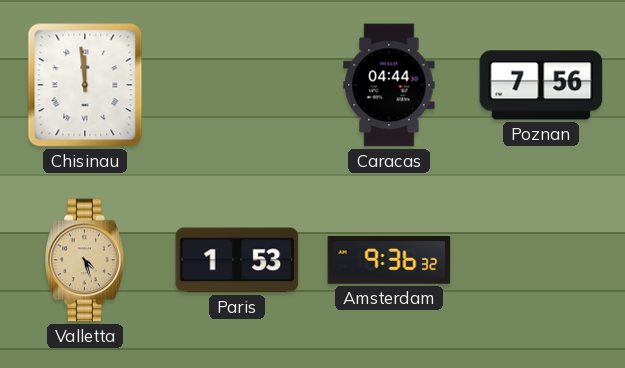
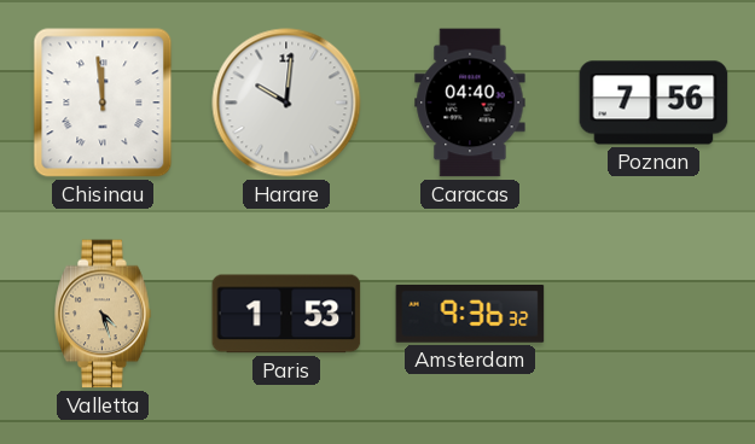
Harare: none -> 10:01 (286, 103)
Caracas: 04:44 -> 04:40 (470, 103)
